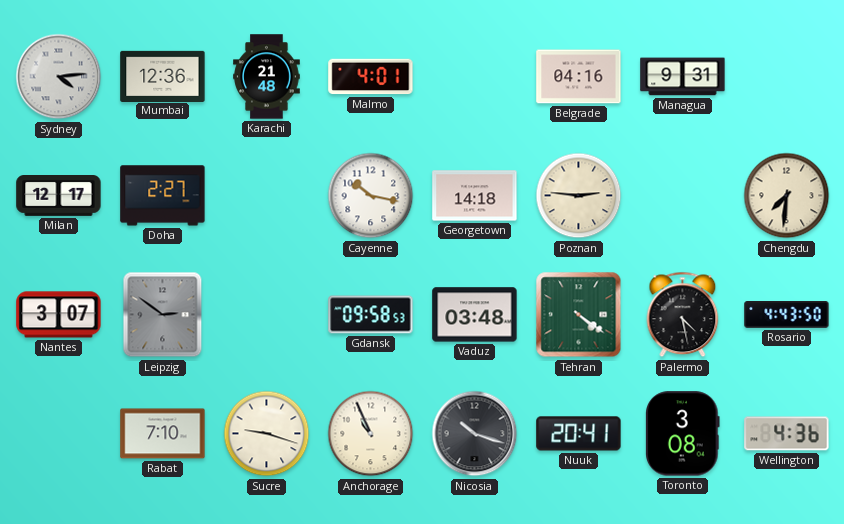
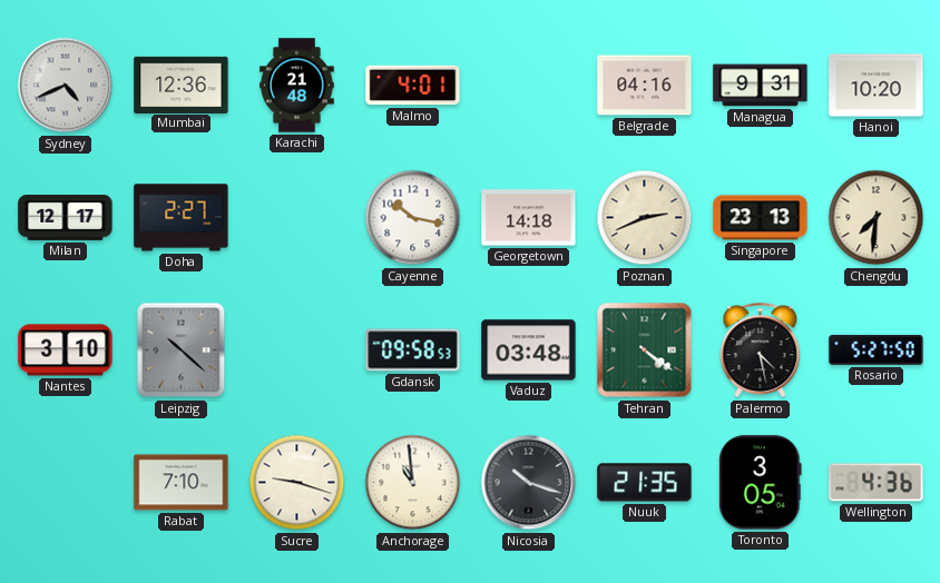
Sydney: 4:14 -> 4:41 (66, 86)
Hanoi: none -> 10:20 (877, 86)
Poznan: 2:46 -> 2:41 (645, 218)
Singapore: none -> 23:13 (761, 218)
Nantes: 3:07 -> 3:10 (66, 350)
Leipzig: 2:51 -> 10:22 (182, 350)
Rosario: 4:43 -> 5:27 (877, 350)
Anchorage: 10:56 -> 10:59 (413, 483)
Nuuk: 20:41 -> 21:35 (645, 483)
Toronto: 3:08 -> 3:05 (761, 483)
